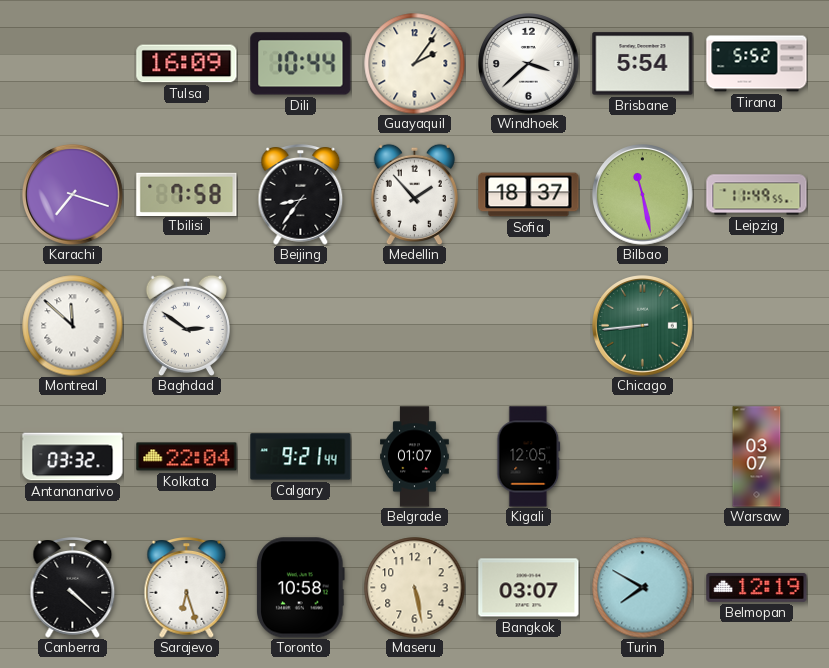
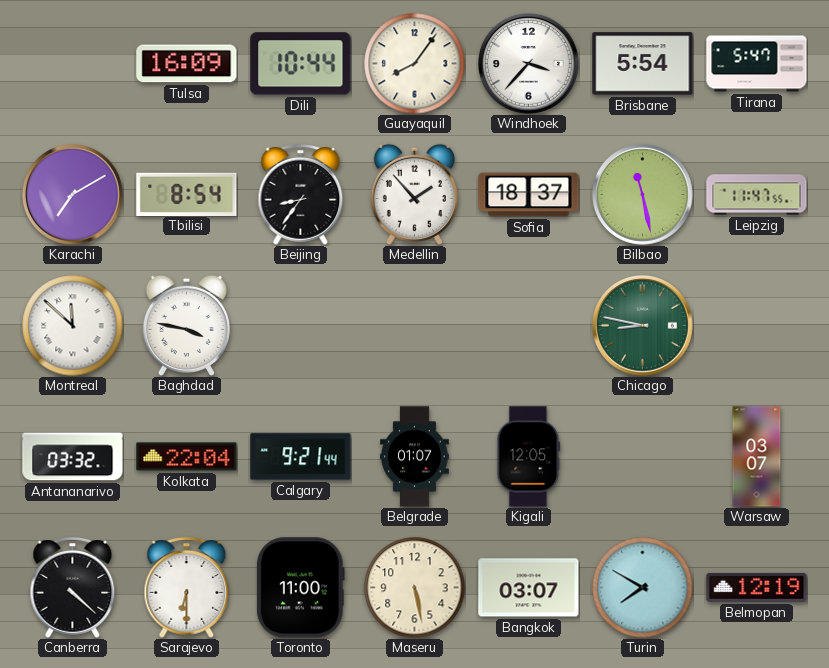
Guayaquil: 2:06 -> 8:06 (415, 64)
Windhoek: 3:38 -> 3:37 (529, 64)
Tirana: 5:52 -> 5:47 (757, 64)
Karachi: 7:18 -> 7:10 (73, 195)
Tbilisi: 7:58 -> 8:54 (187, 194)
Leipzig: 11:49 -> 11:47 (757, 195)
Baghdad: 2:51 -> 3:47 (186, 325)
Chicago: 8:44 -> 8:47 (643, 326)
Sarajevo: 6:27 -> 6:30 (187, 588)
Toronto: 10:58 -> 11:00 (301, 588)
